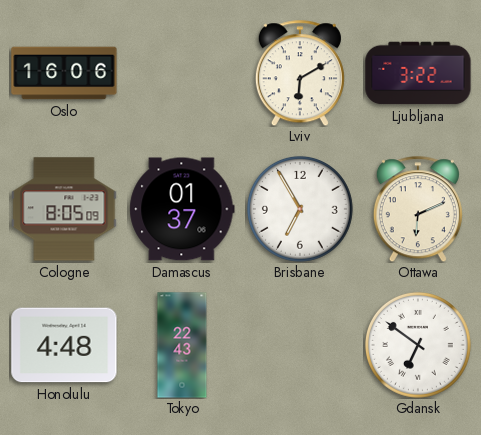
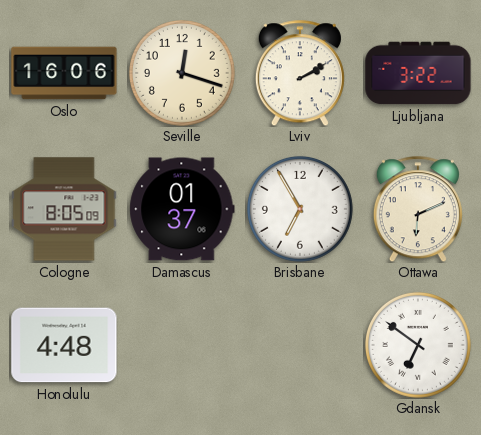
Seville: none -> 12:18 (182, 73)
Lviv: 6:10 -> 2:10 (300, 73)
Tokyo: 22:43 -> none (182, 345)
